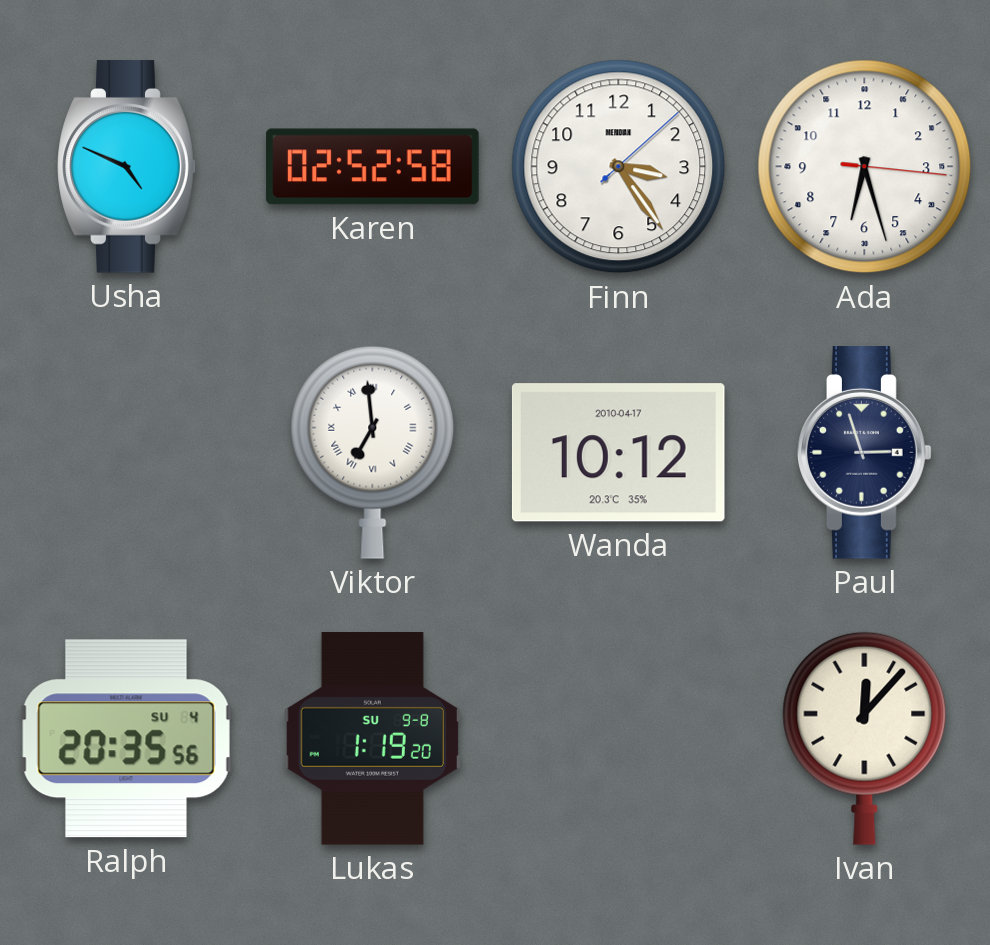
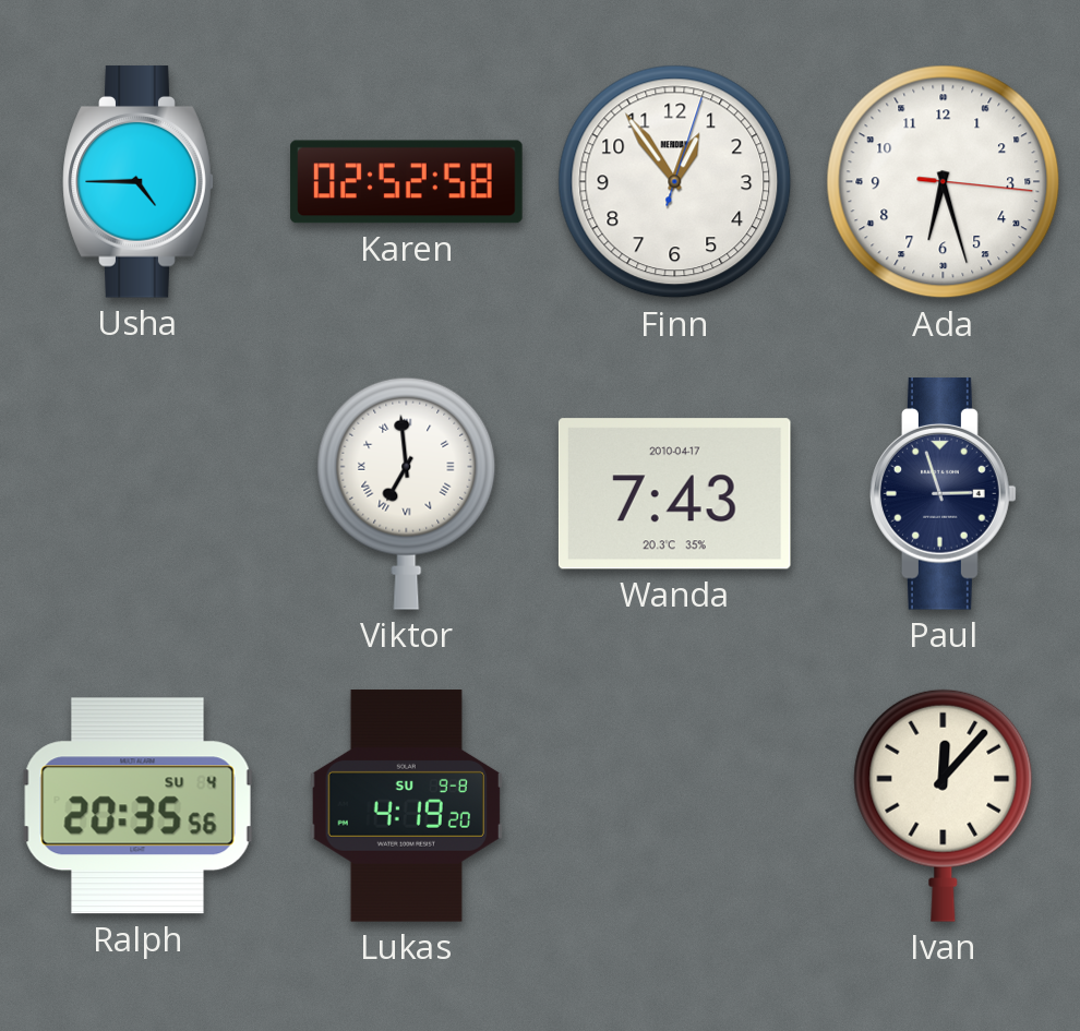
Usha: 4:49 -> 4:45 (139, 182)
Finn: 3:24 -> 12:54 (675, 182)
Wanda: 10:12 -> 7:43 (674, 494)
Lukas: 1:19 -> 4:19 (406, 806)
